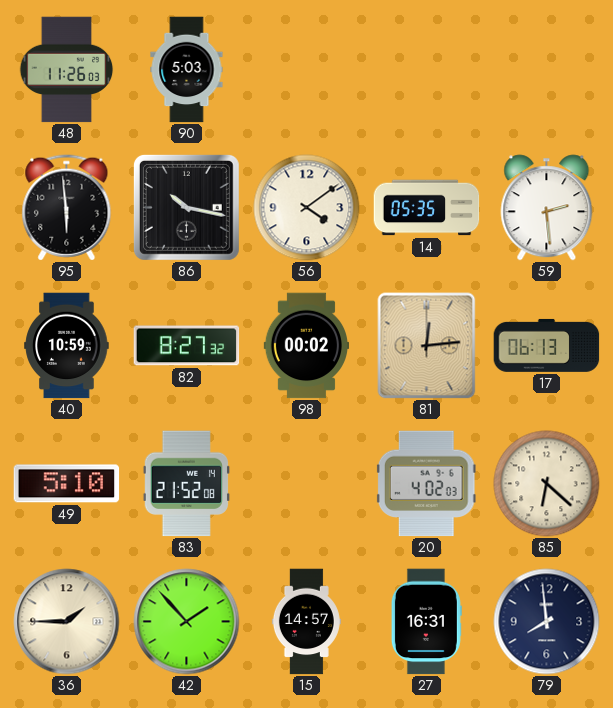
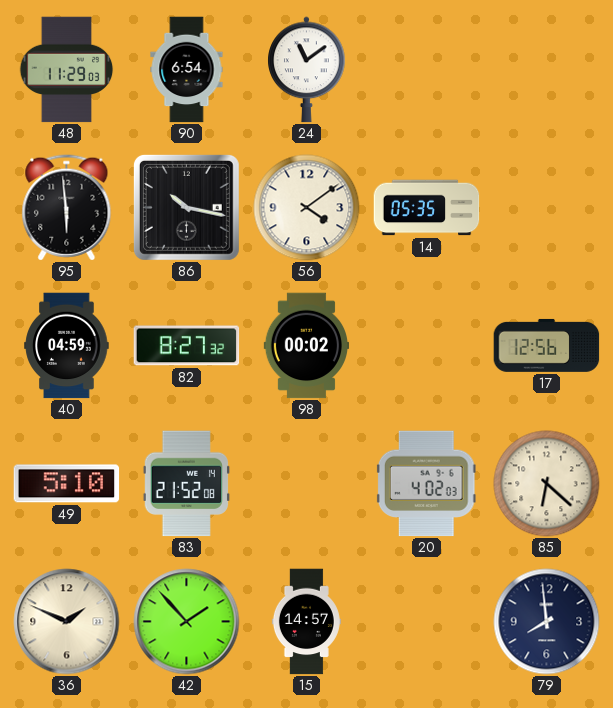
48: 11:26 -> 11:29 (67, 70)
90: 5:03 -> 6:54 (187, 70)
24: none -> 11:09 (307, 70)
59: 2:29 -> none (547, 208)
40: 10:59 -> 04:59 (67, 346)
81: 12:14 -> none (427, 346)
17: 06:13 -> 12:56 (547, 345)
36: 1:45 -> 1:49 (67, 622)
27: 16:31 -> none (426, 622)
